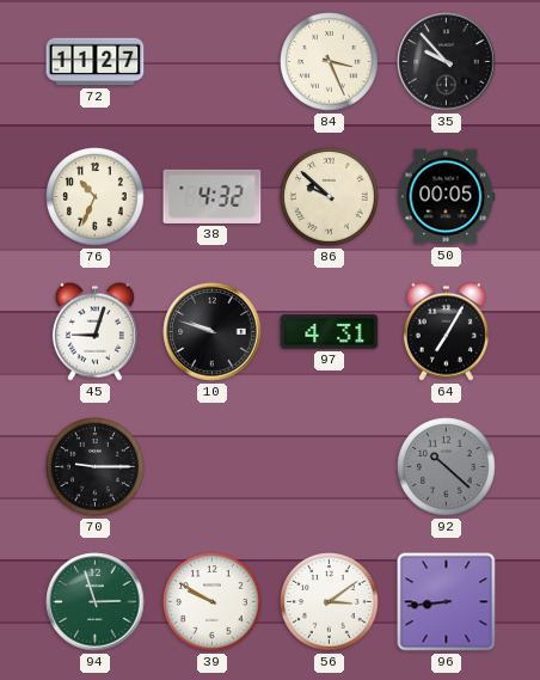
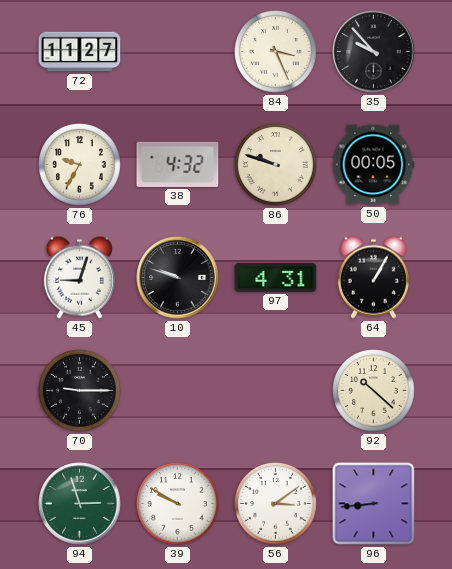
76: 10:34 -> 9:35 (80, 165)
86: 9:52 -> 9:48 (276, 165)
64: 7:05 -> 1:05 (373, 277)
92 dial: grey -> cream (374, 391)
